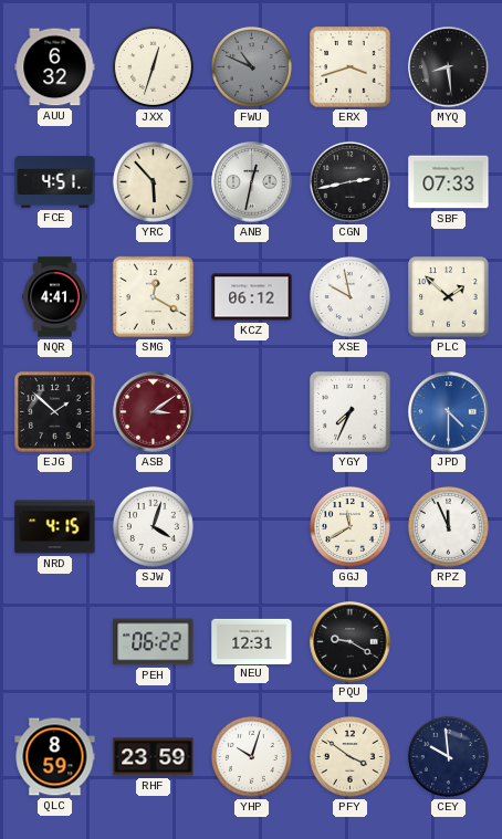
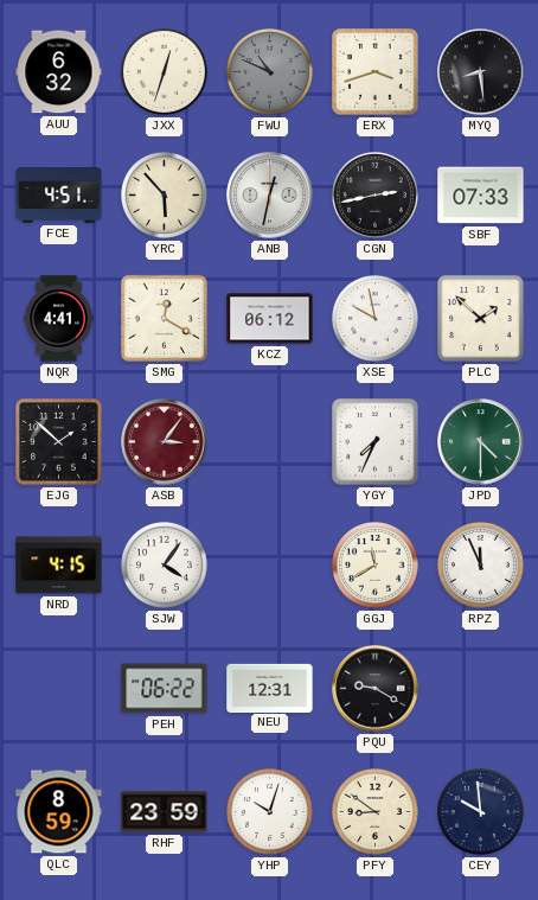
ASB: 3:09 -> 3:06 (165, 442)
JPD dial: blue -> green (481, 442)
SJW: 4:03 -> 4:06 (164, 564)
PFY: 3:51 -> 8:51 (374, 811)
